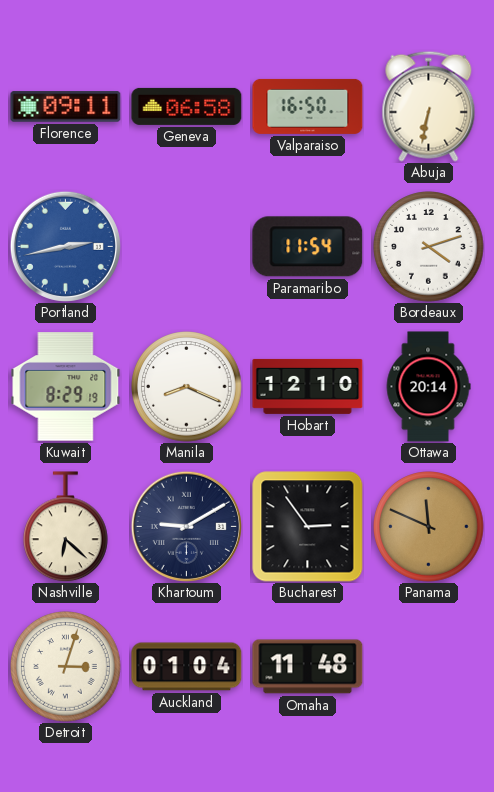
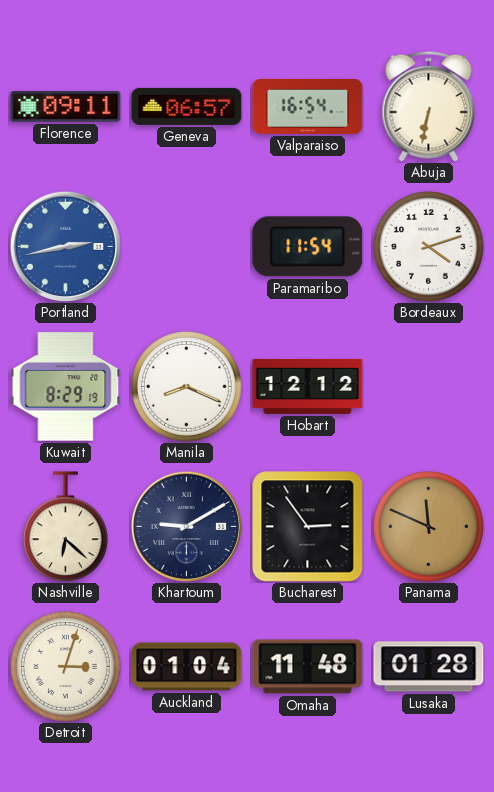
Geneva: 06:58 -> 06:57 (187, 106)
Valparaiso: 16:50 -> 16:54 (308, 106)
Hobart: 12:10 -> 12:12 (308, 386)
Ottawa: 20:14 -> none (428, 387)
Lusaka: none -> 01:28 (429, 667)
